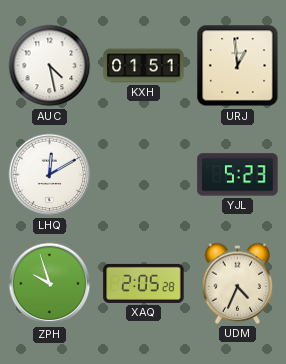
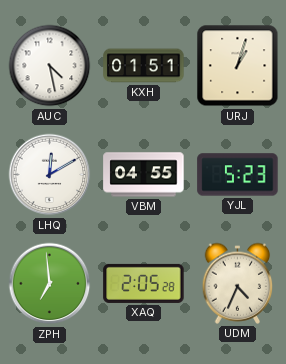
URJ: 12:59 -> 1:03 (238, 66)
VBM: none -> 04:55 (144, 175)
ZPH: 9:57 -> 6:59 (50, 284)
